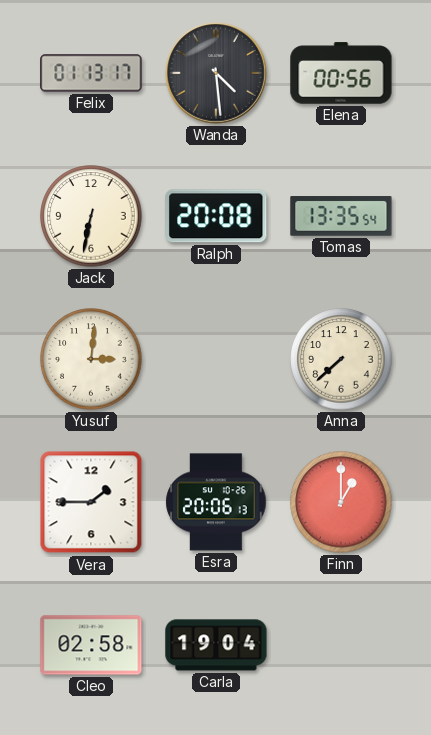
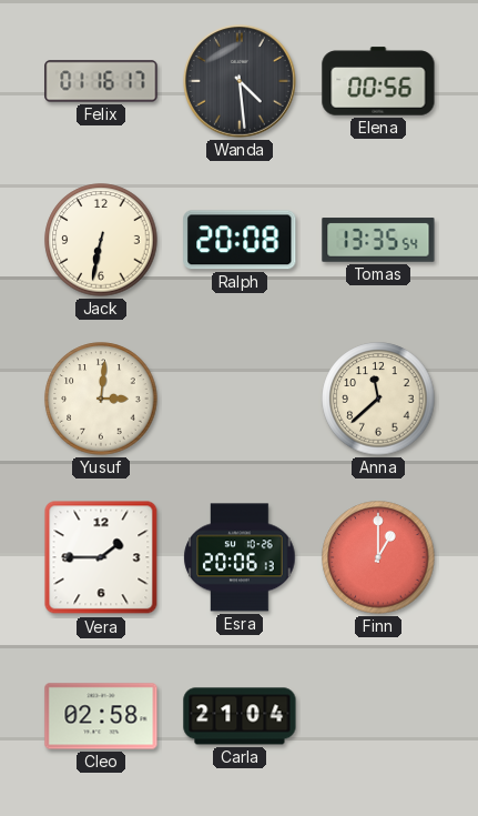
Felix: 01:13 -> 01:16 (101, 81)
Anna: 7:38 -> 11:38 (378, 399)
Carla: 19:04 -> 21:04 (240, 716)
